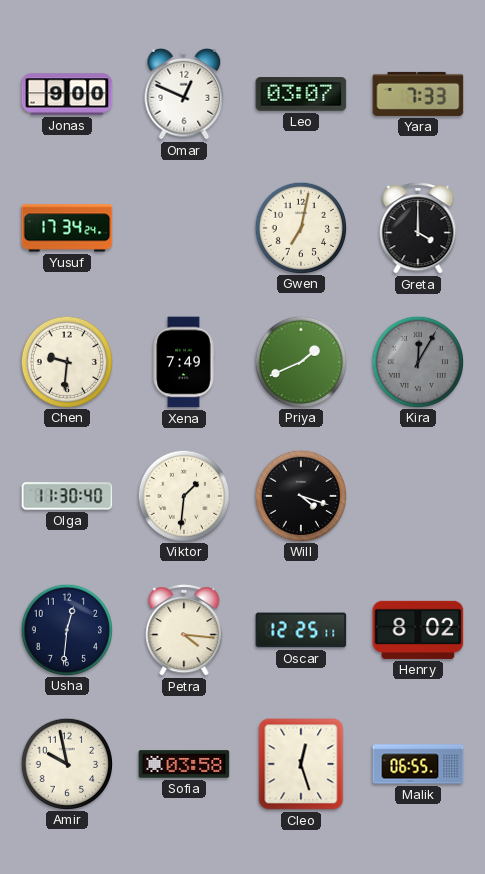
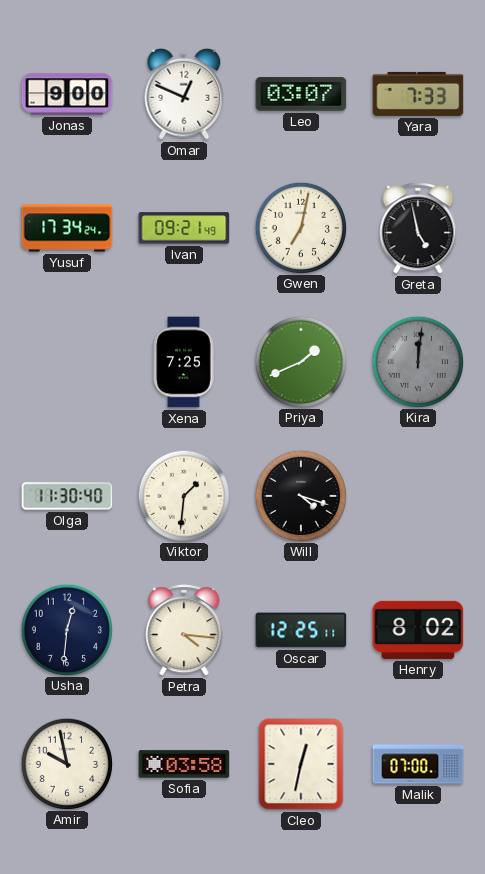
Ivan: none -> 09:21 (184, 228)
Greta: 4:00 -> 4:58 (418, 229)
Chen: 9:31 -> none (66, 361)
Xena: 7:49 -> 7:25 (184, 362)
Kira: 12:05 -> 12:01 (417, 361)
Cleo: 12:27 -> 12:32 (301, 764)
Malik: 06:55 -> 07:00 (418, 764)
